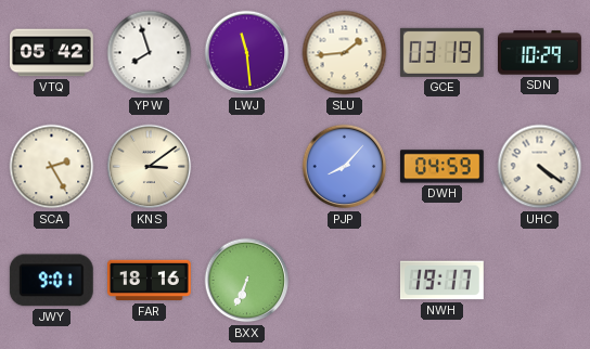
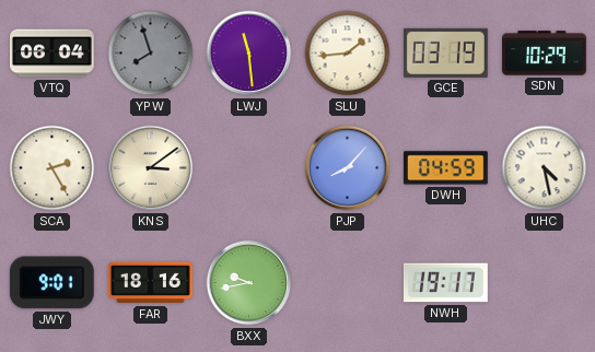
VTQ: 05:42 -> 06:04 (52, 54)
YPW dial: white -> grey (151, 54)
UHC: 4:21 -> 4:28 (545, 168)
BXX: 6:34 -> 9:43 (249, 283)
